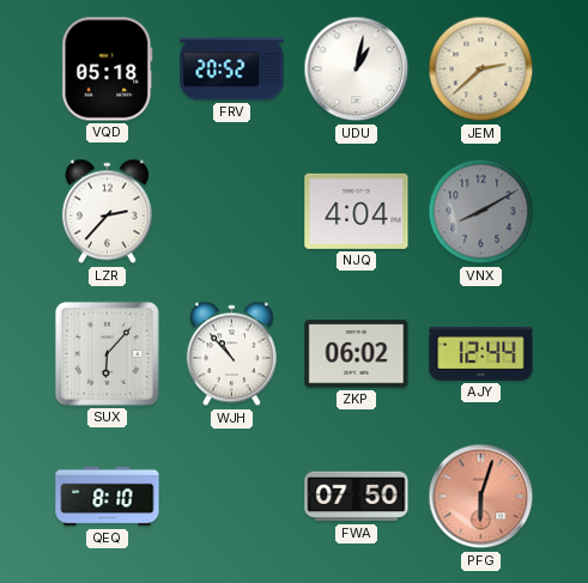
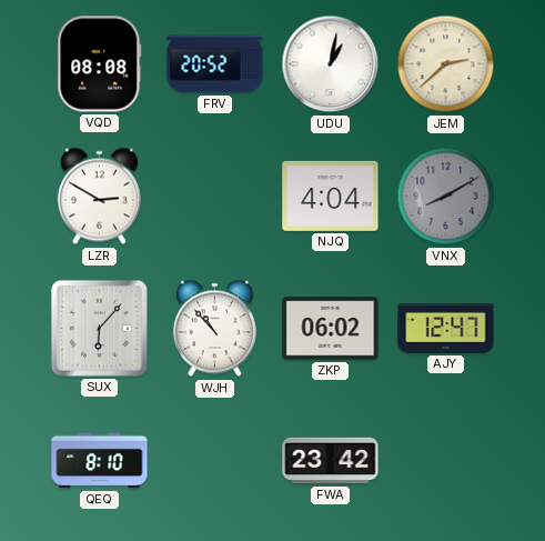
VQD: 05:18 -> 08:08 (100, 64)
LZR: 2:37 -> 2:50 (99, 197)
AJY: 12:44 -> 12:47 (446, 328)
FWA: 07:50 -> 23:42 (331, 461)
PFG: 6:03 -> none (481, 497)
